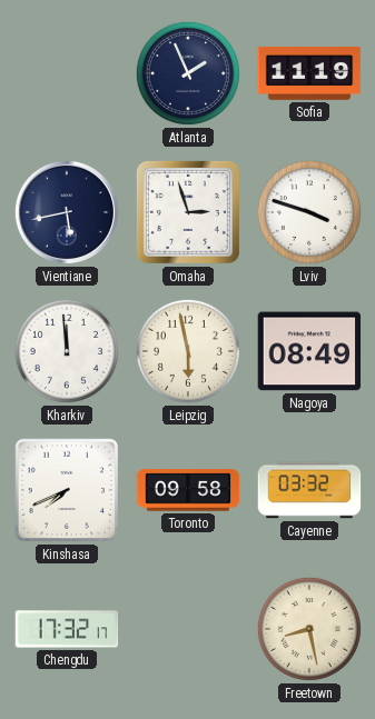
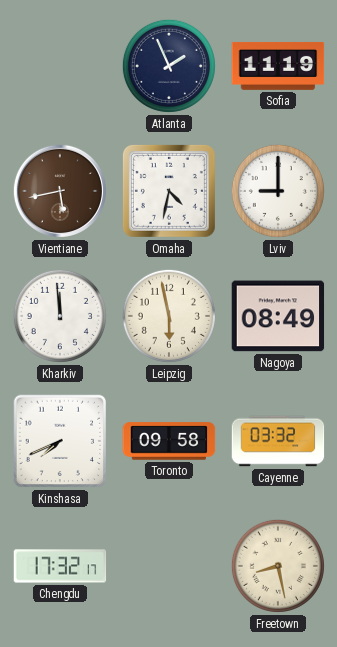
Vientiane dial: navy -> brown (60, 191)
Omaha: 2:57 -> 4:32 (169, 191)
Lviv: 3:48 -> 9:00 (278, 191)
